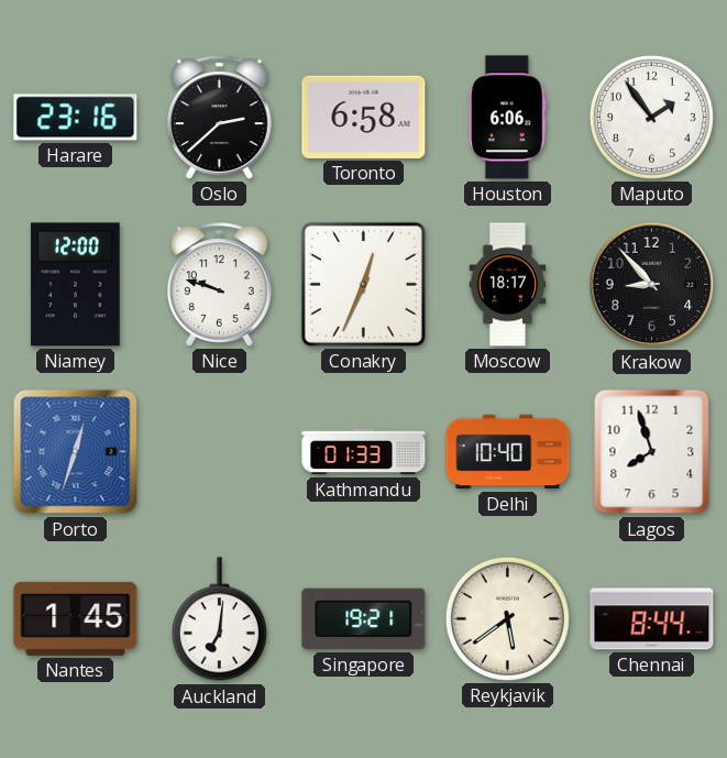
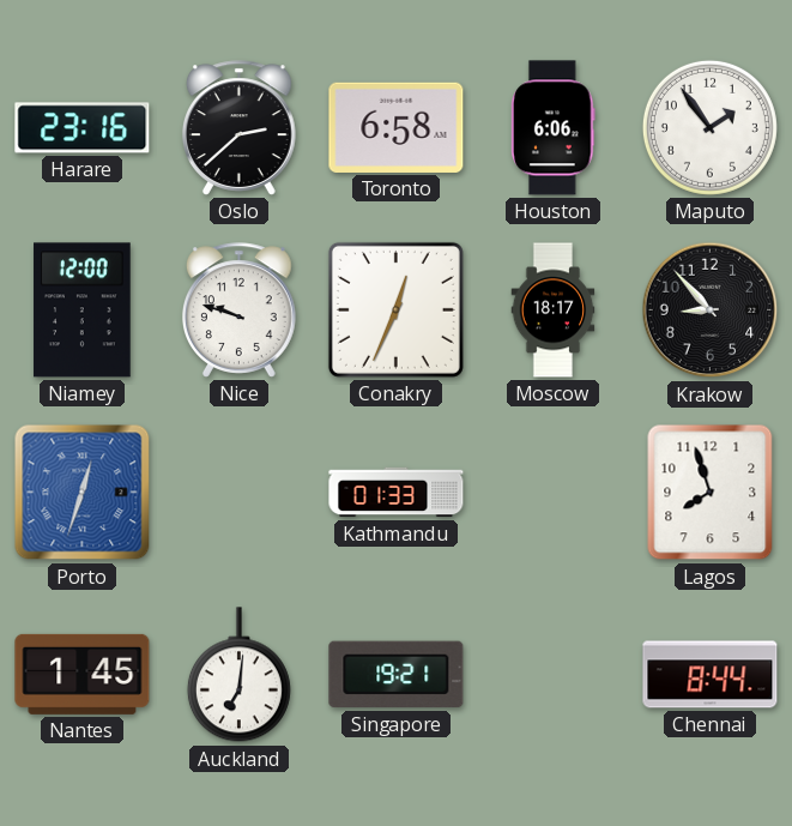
Delhi: 10:40 -> none (508, 452)
Reykjavik: 5:39 -> none (507, 618)
